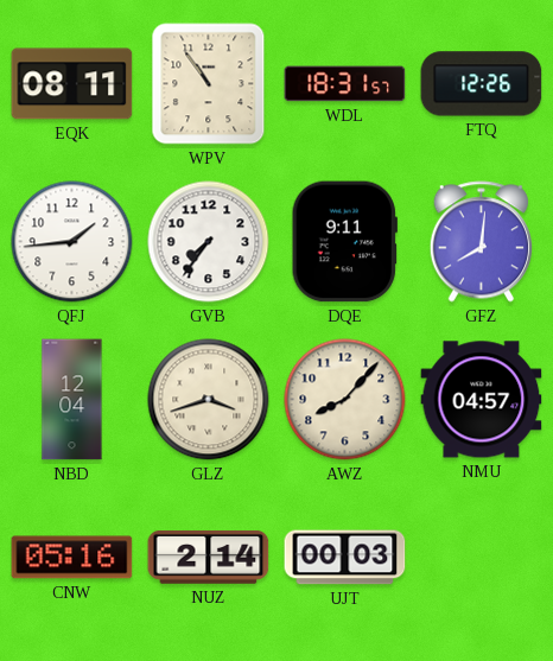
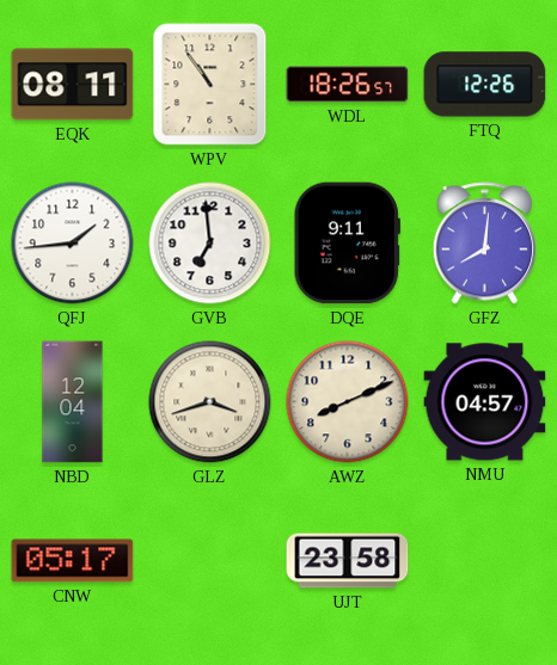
WDL: 18:31 -> 18:26 (348, 85)
GVB: 7:36 -> 6:59 (210, 244)
AWZ: 8:07 -> 8:11 (348, 402)
CNW: 05:16 -> 05:17 (73, 561)
NUZ: 2:14 -> none (209, 558)
UJT: 00:03 -> 23:58 (348, 561)
